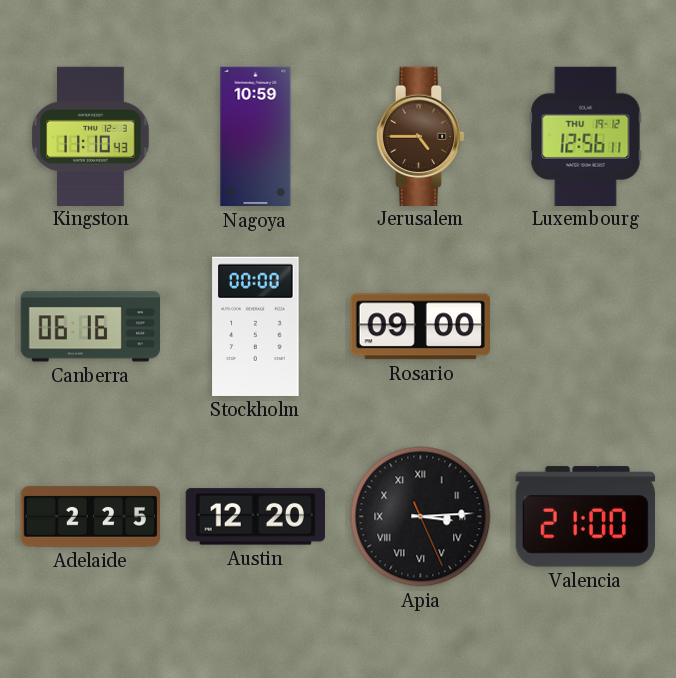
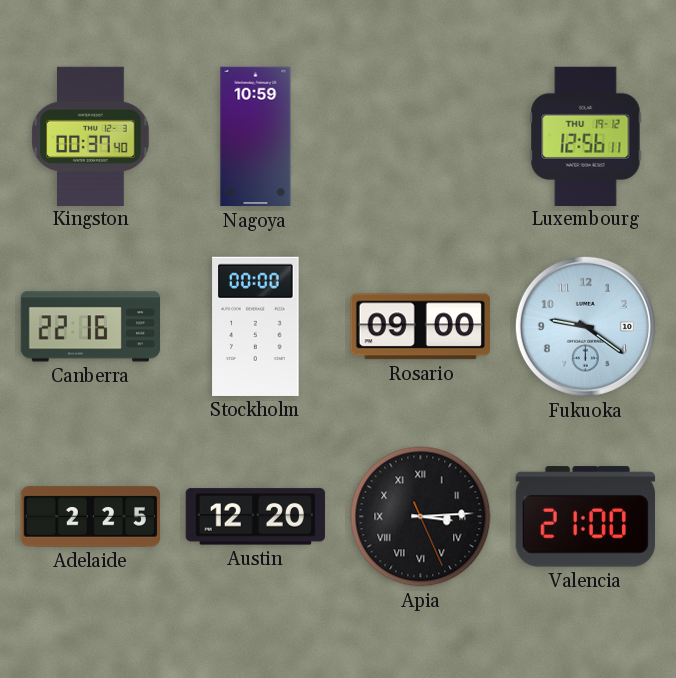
Kingston: 11:10 -> 00:37 (91, 136)
Jerusalem: 4:45 -> none (421, 136)
Canberra: 06:16 -> 22:16 (90, 327)
Fukuoka: none -> 9:21 (585, 326)
